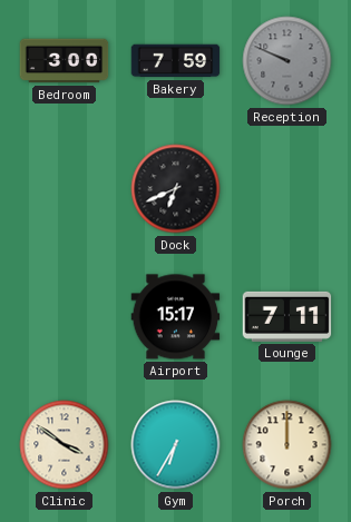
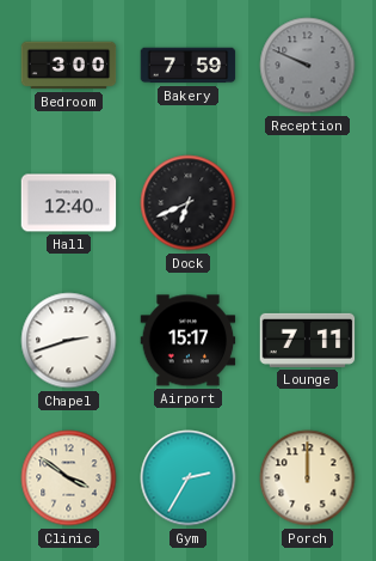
Hall: none -> 12:40 (69, 203)
Chapel: none -> 2:42 (69, 341)
Gym: 6:35 -> 2:35 (189, 478)
